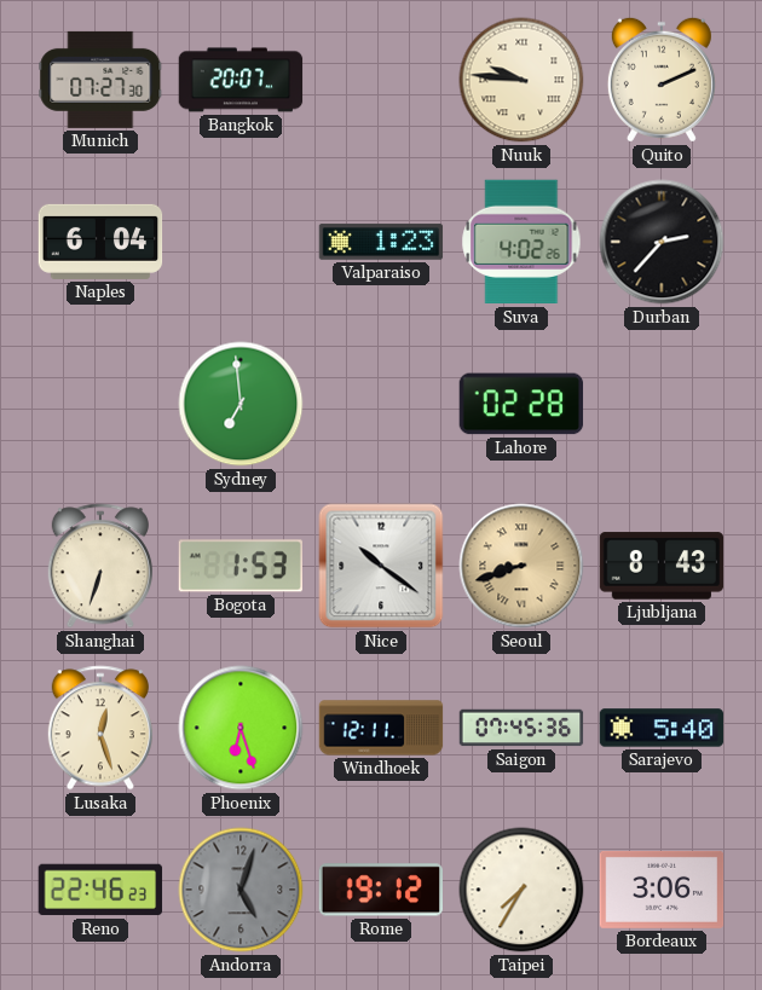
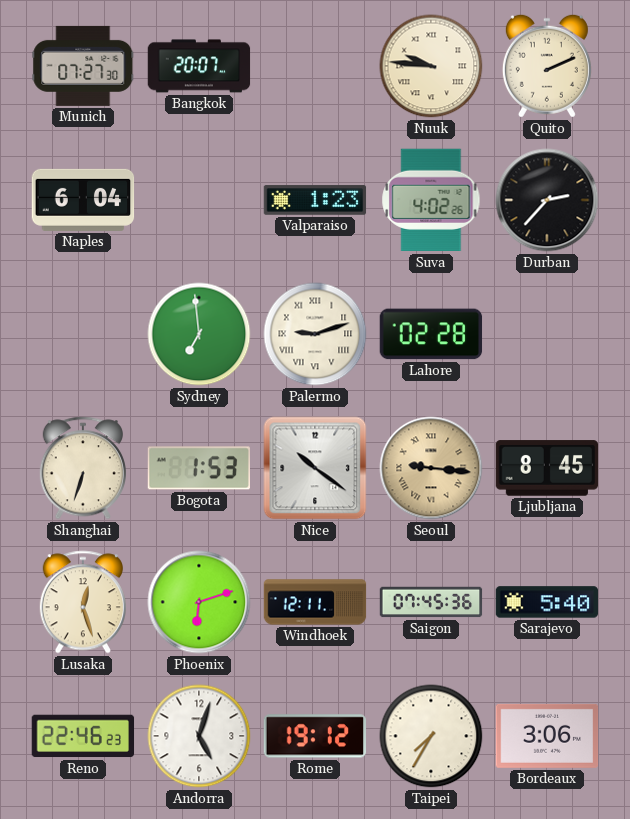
Palermo: none -> 9:12 (315, 334)
Seoul: 8:42 -> 9:16 (431, 468)
Ljubljana: 8:43 -> 8:45 (547, 468)
Phoenix: 6:27 -> 6:12 (199, 602)
Andorra dial: grey -> white (199, 736)
